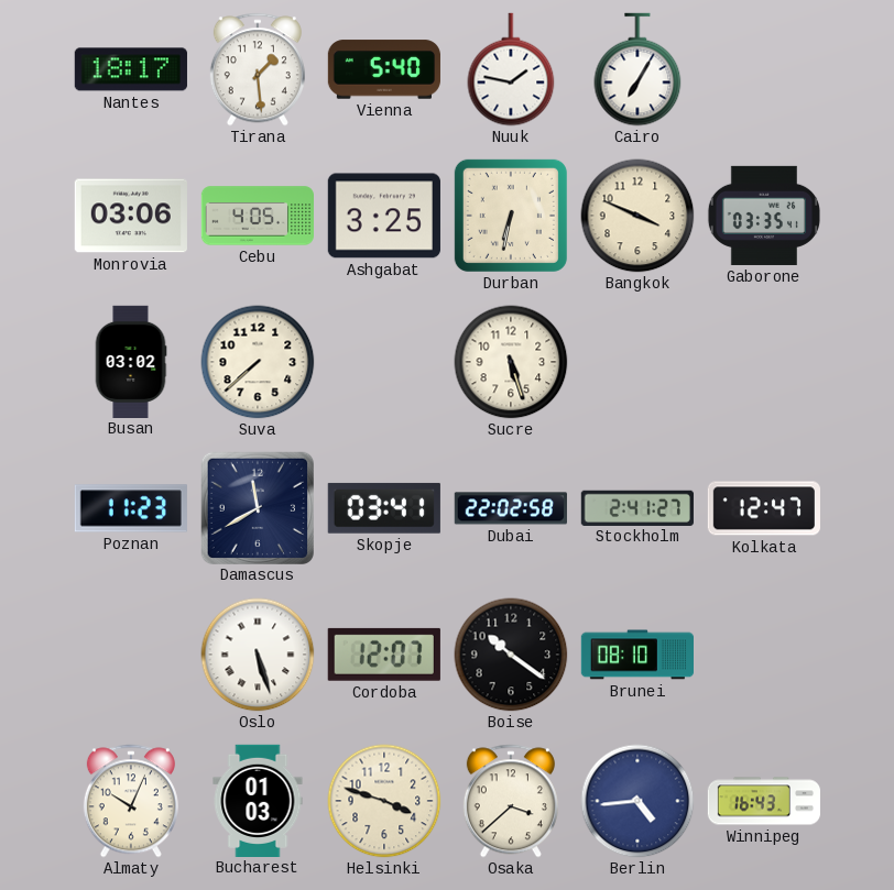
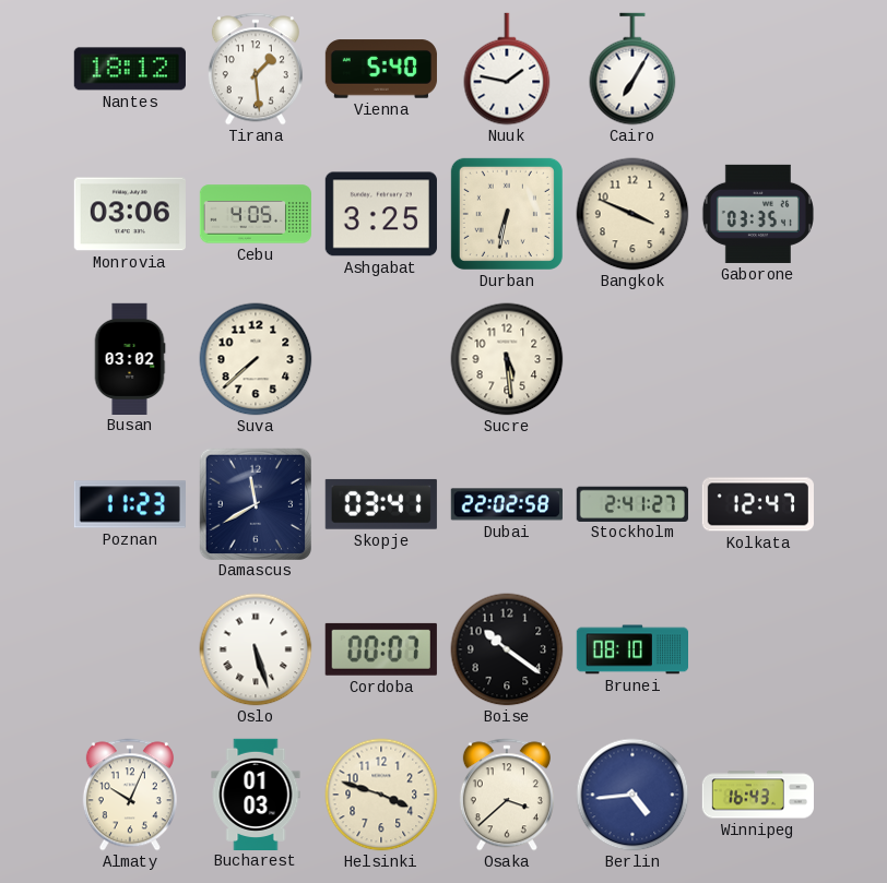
Nantes: 18:17 -> 18:12 (130, 69)
Sucre: 5:27 -> 5:29 (507, 359)
Cordoba: 12:07 -> 00:07 (381, 649)
